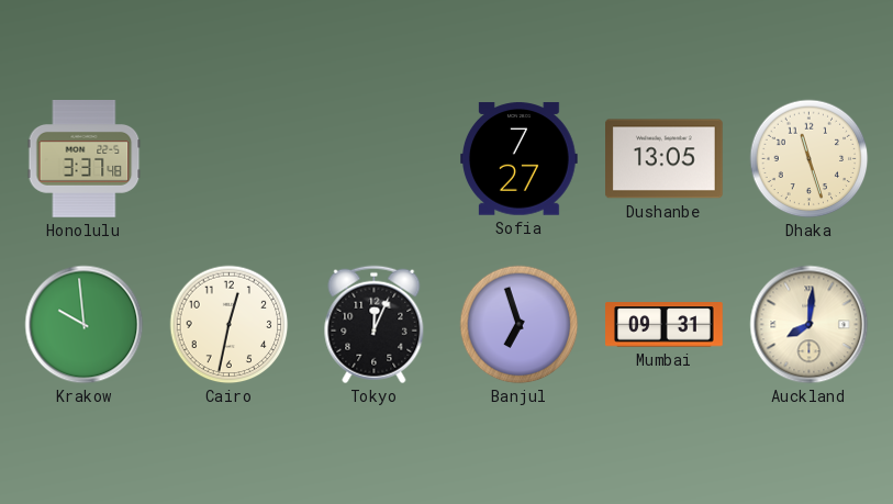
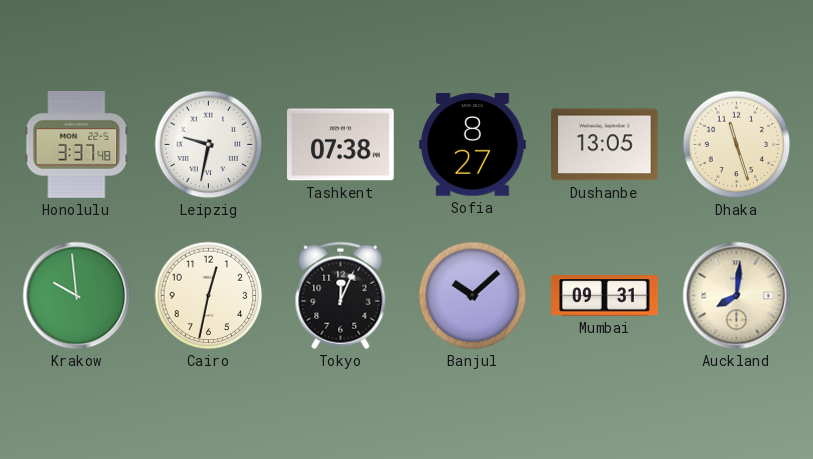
Leipzig: none -> 9:32 (209, 145)
Tashkent: none -> 07:38 (341, 145)
Sofia: 7:27 -> 8:27 (473, 145)
Banjul: 6:57 -> 10:08 (473, 296)
